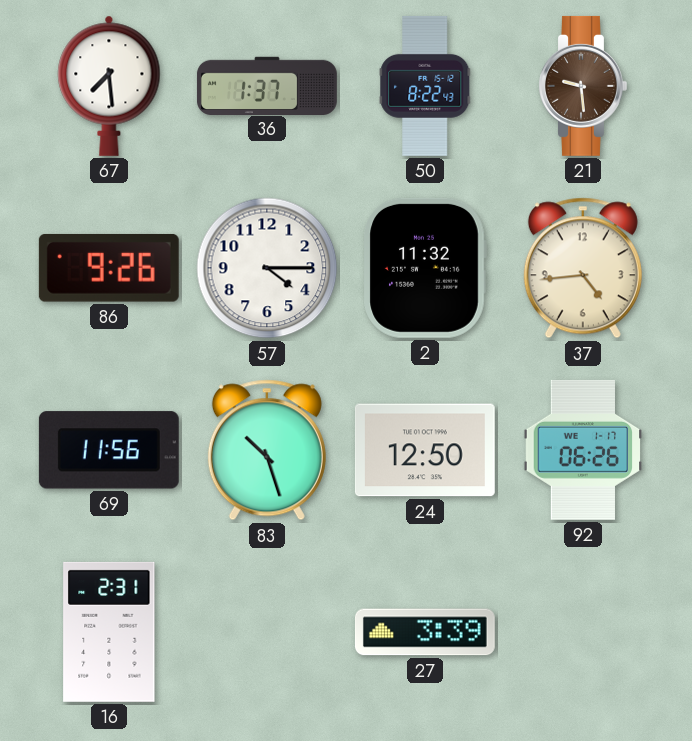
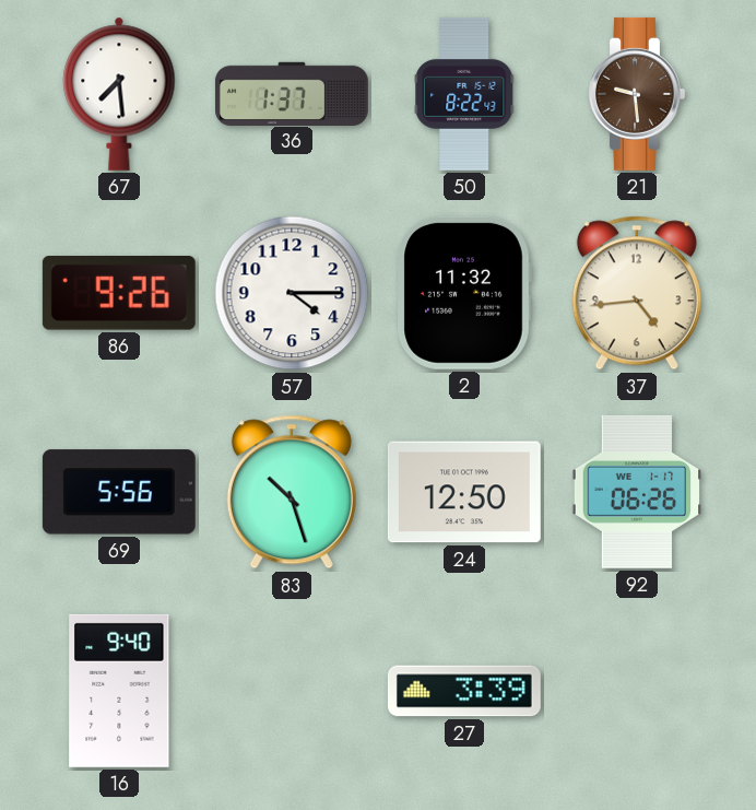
69: 11:56 -> 5:56 (119, 492)
16: 2:31 -> 9:40 (119, 691)
